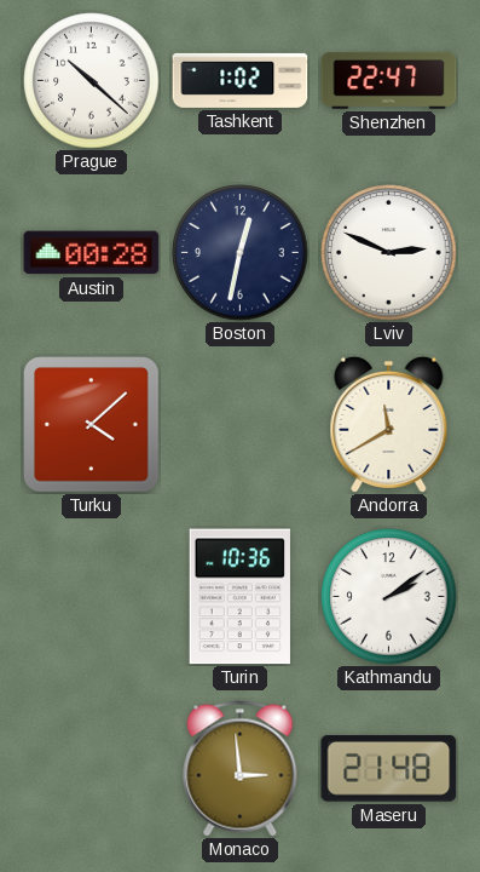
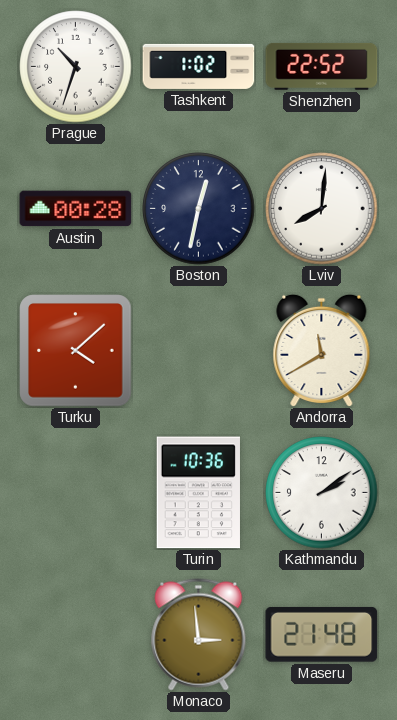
Prague: 10:22 -> 10:33 (76, 67)
Shenzhen: 22:47 -> 22:52 (322, 66)
Lviv: 2:49 -> 8:01 (322, 209)
